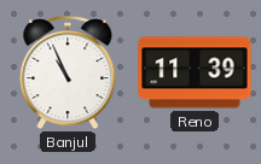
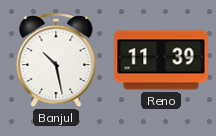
Banjul: 10:56 -> 10:28 (56, 61)
